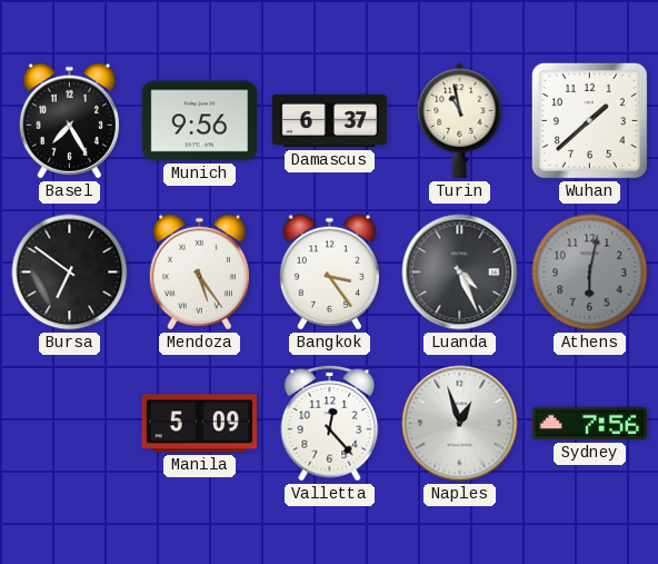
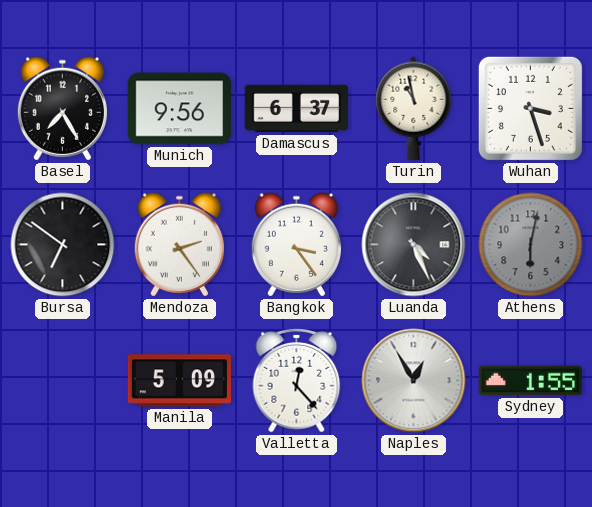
Wuhan: 1:38 -> 3:27 (530, 108)
Mendoza: 5:24 -> 2:24 (179, 245)
Naples: 12:57 -> 12:55 (414, 381)
Sydney: 7:56 -> 1:55 (531, 381)
